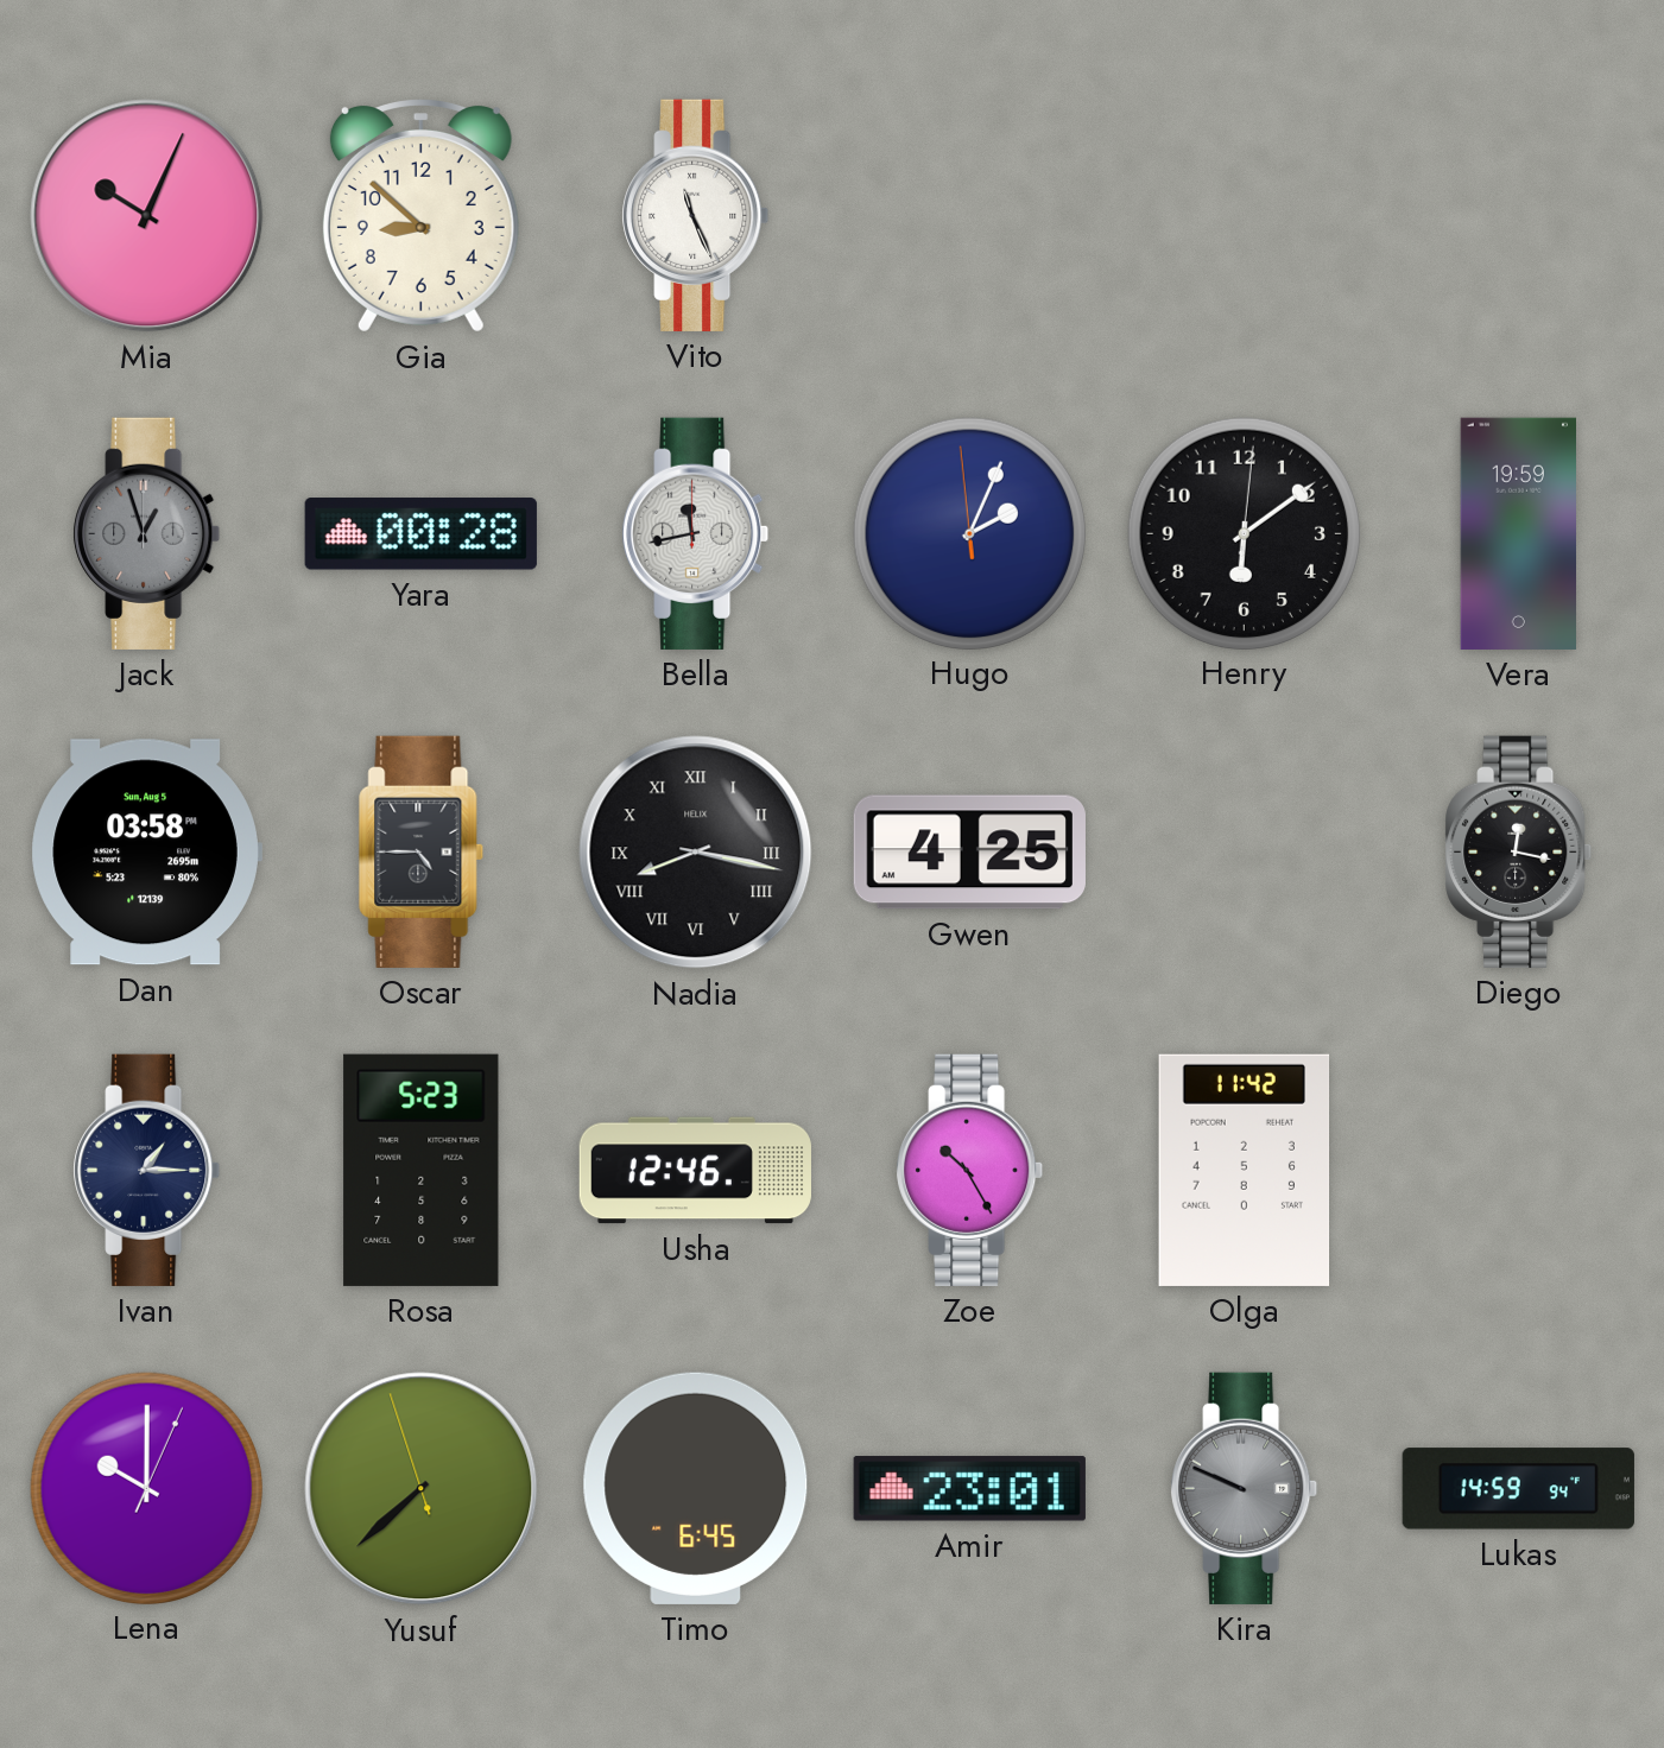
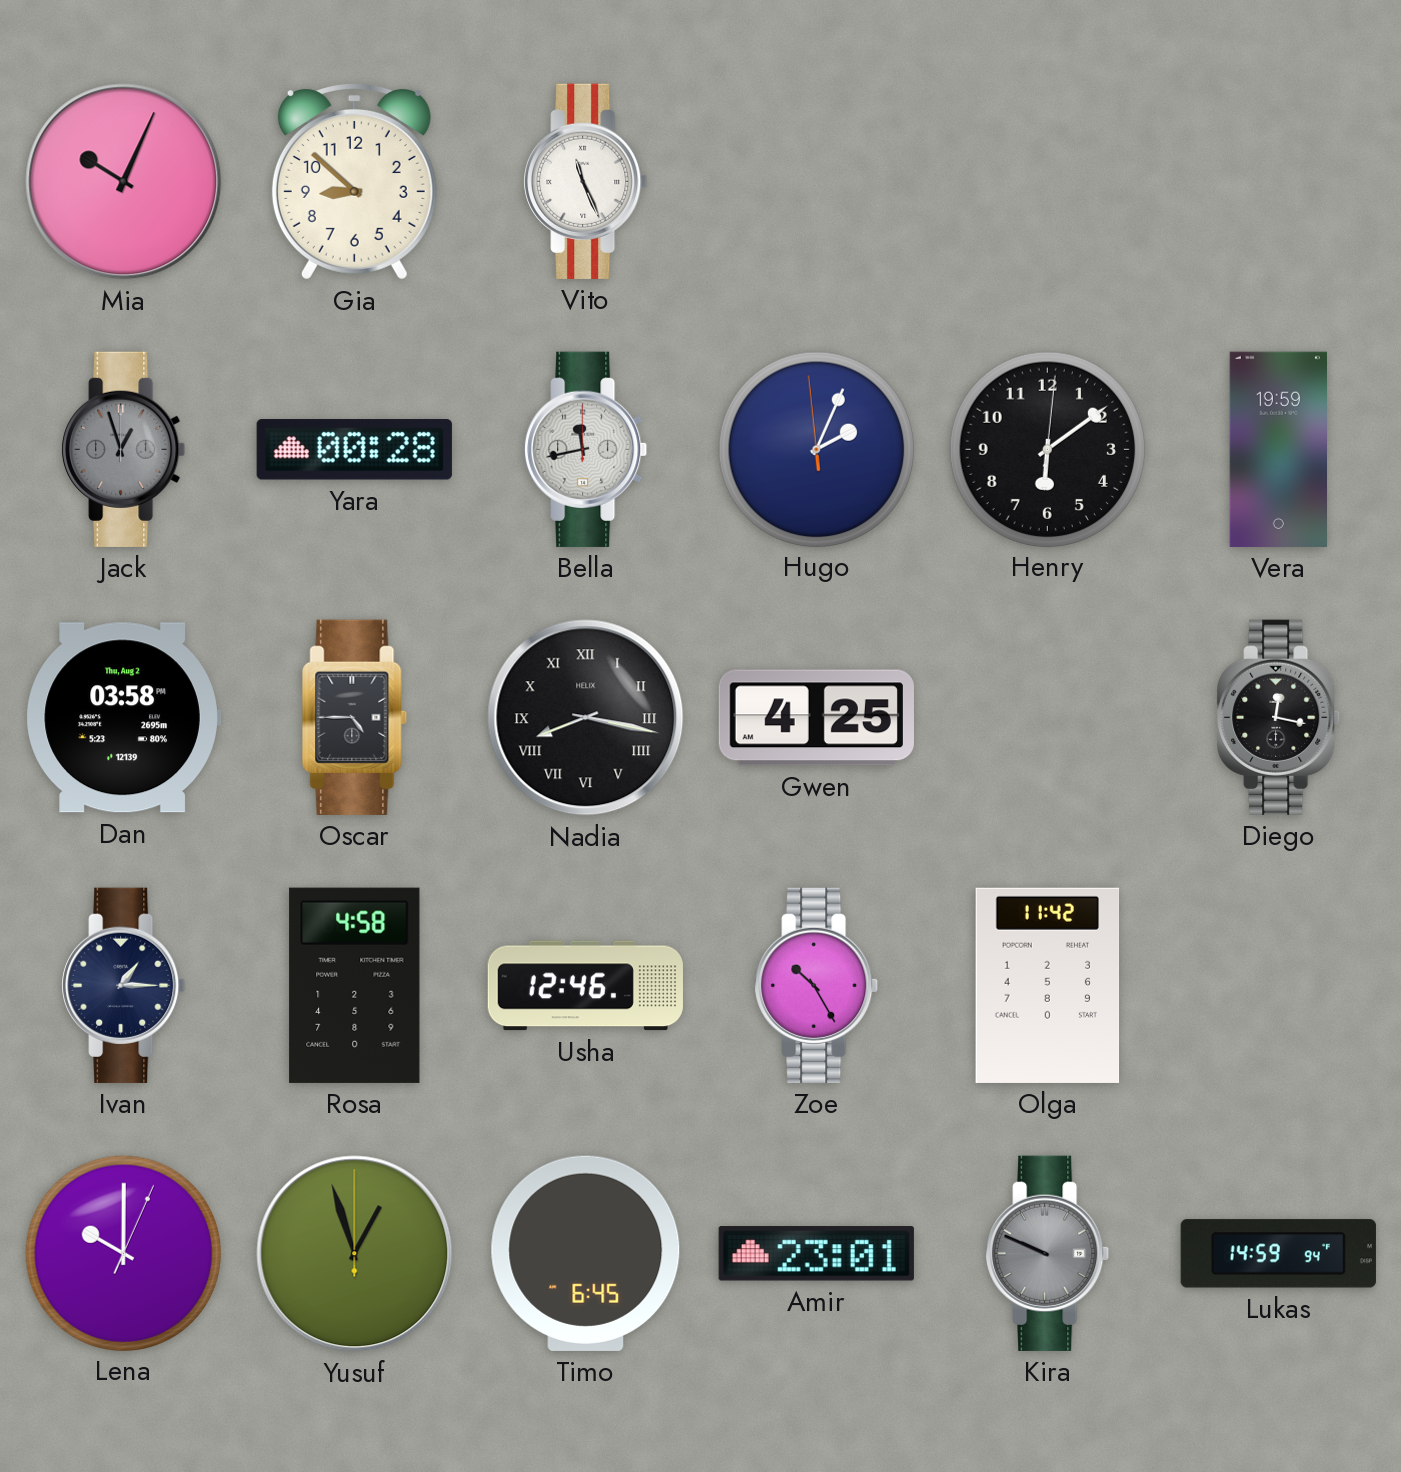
Dan date: Sun, Aug 5 -> Thu, Aug 2 (123, 718)
Rosa: 5:23 -> 4:58 (355, 985)
Yusuf: 7:37 -> 12:57 (355, 1254)
